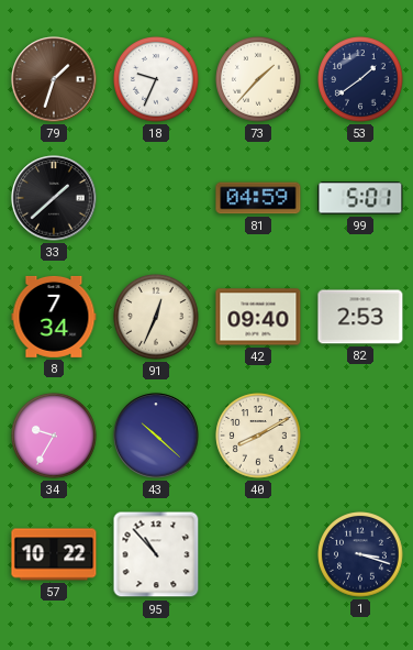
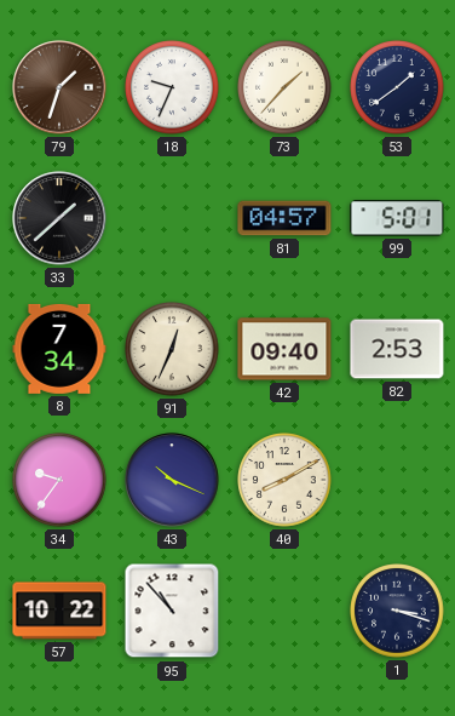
81: 04:59 -> 04:57 (284, 218)
34: 9:35 -> 9:36 (59, 480)
43: 10:22 -> 10:19 (172, 480)
